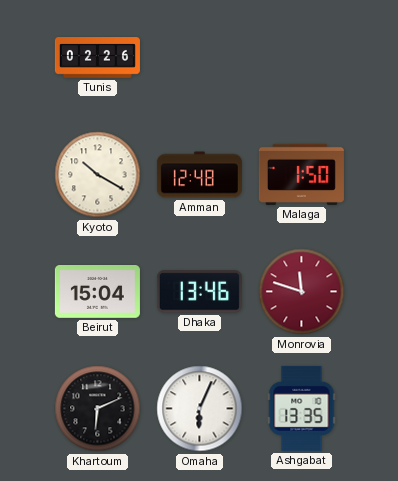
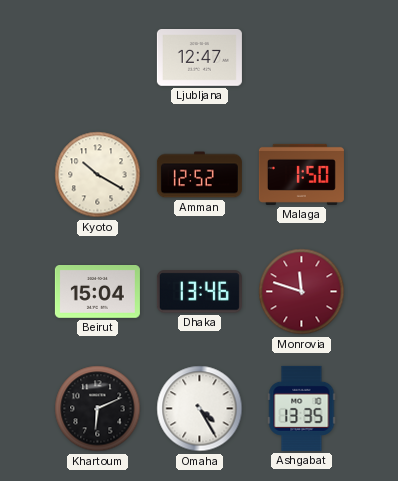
Tunis: 02:26 -> none (97, 58)
Ljubljana: none -> 12:47 (199, 58)
Amman: 12:48 -> 12:52 (199, 175)
Omaha: 6:04 -> 4:25 (200, 409)
